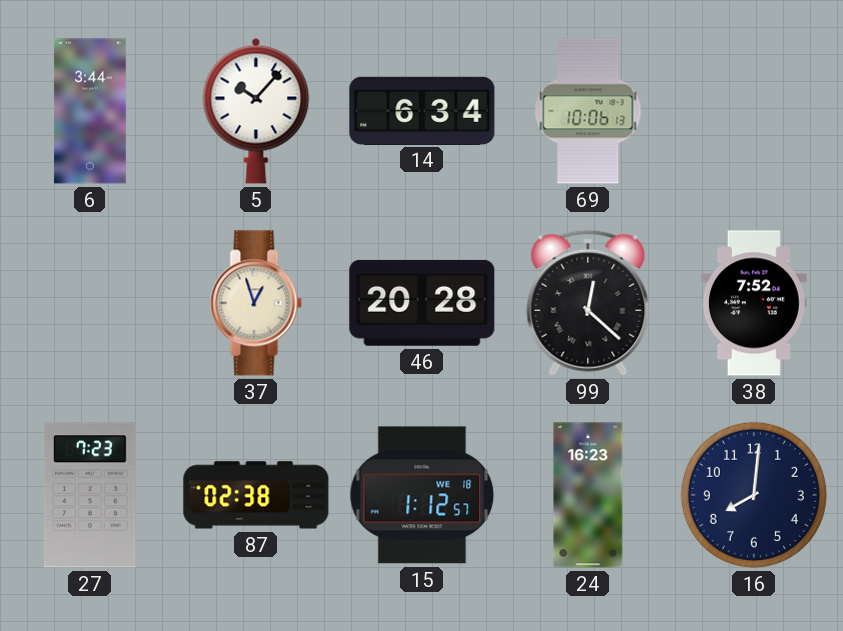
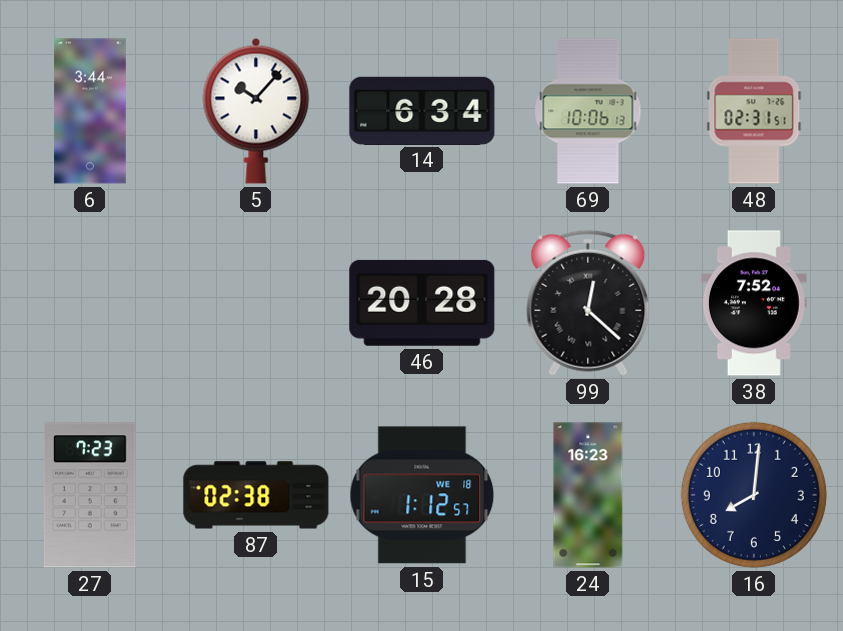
48: none -> 02:31 (754, 111)
37: 12:57 -> none (256, 303)
